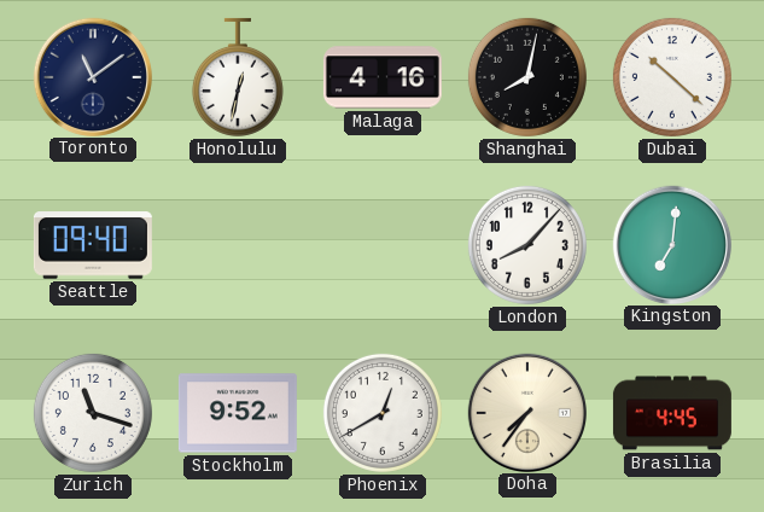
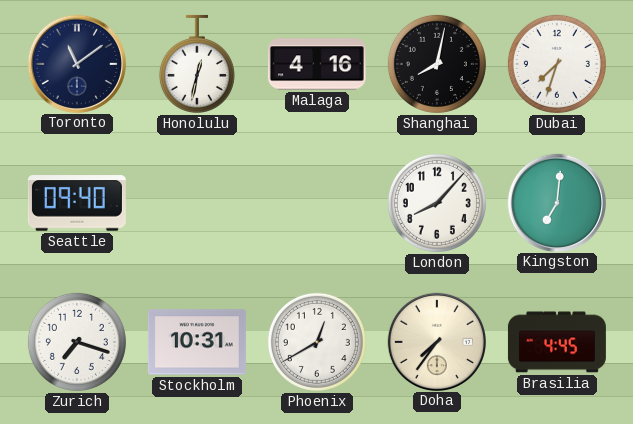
Dubai: 10:22 -> 7:33 (557, 64)
Zurich: 11:18 -> 7:18 (77, 342)
Stockholm: 9:52 -> 10:31 (197, 342)
